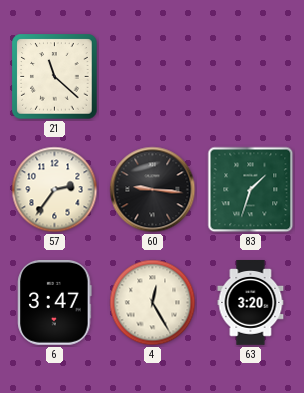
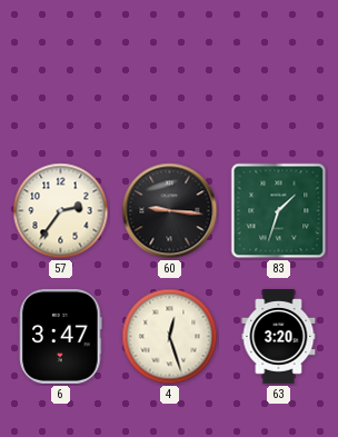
21: 11:22 -> none (55, 77)
4: 12:25 -> 12:27 (170, 337)
